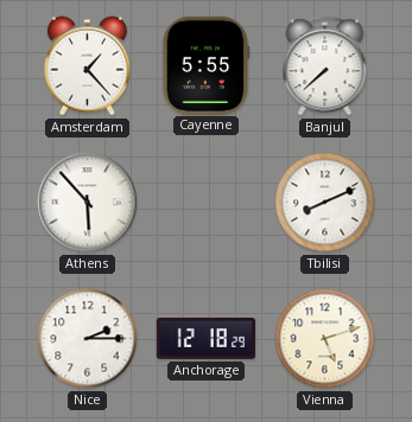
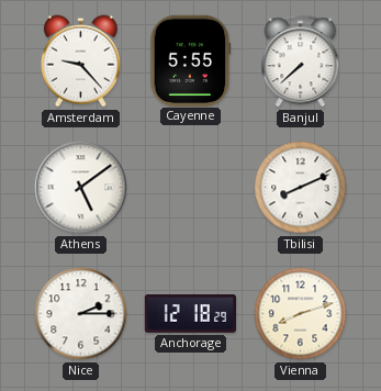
Amsterdam: 1:23 -> 9:23 (80, 62)
Athens: 5:53 -> 5:09 (81, 188)
Vienna: 5:12 -> 8:12 (301, 314)
